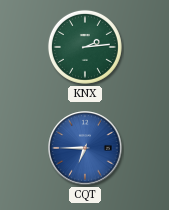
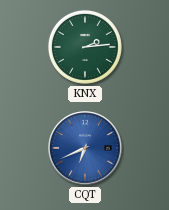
CQT: 6:45 -> 6:41 (85, 148)
